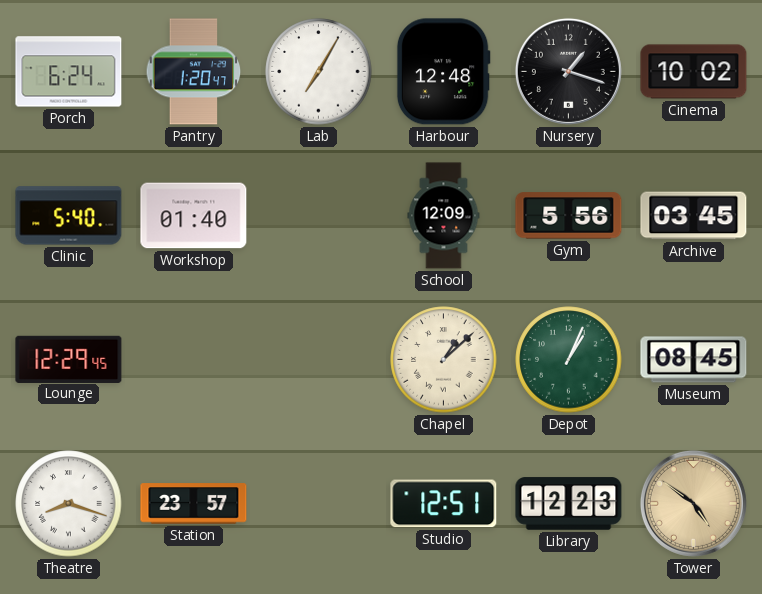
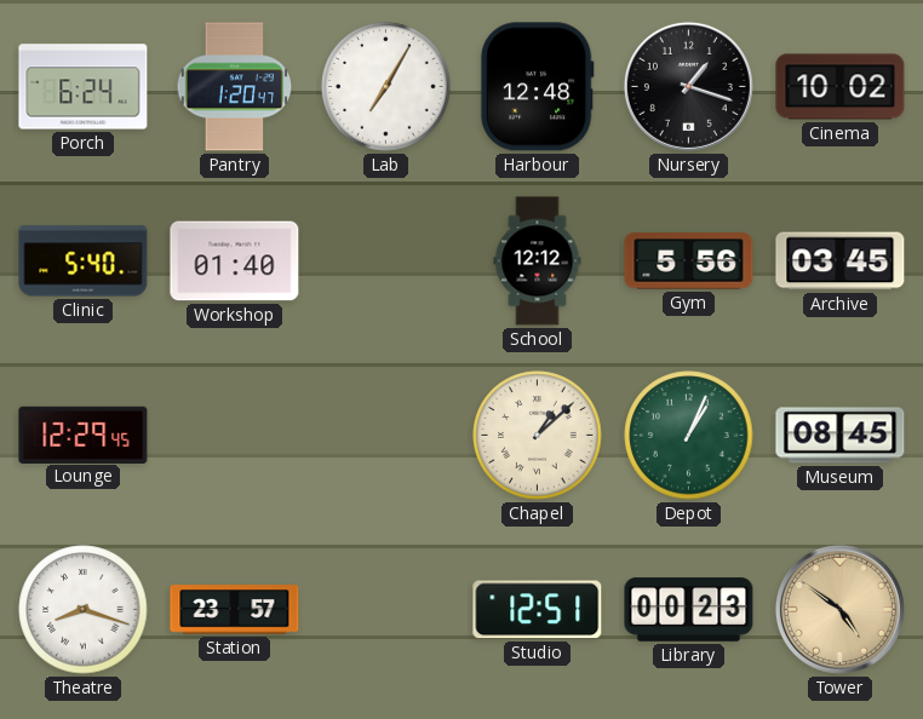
School: 12:09 -> 12:12 (538, 261)
Library: 12:23 -> 00:23 (689, 610)
